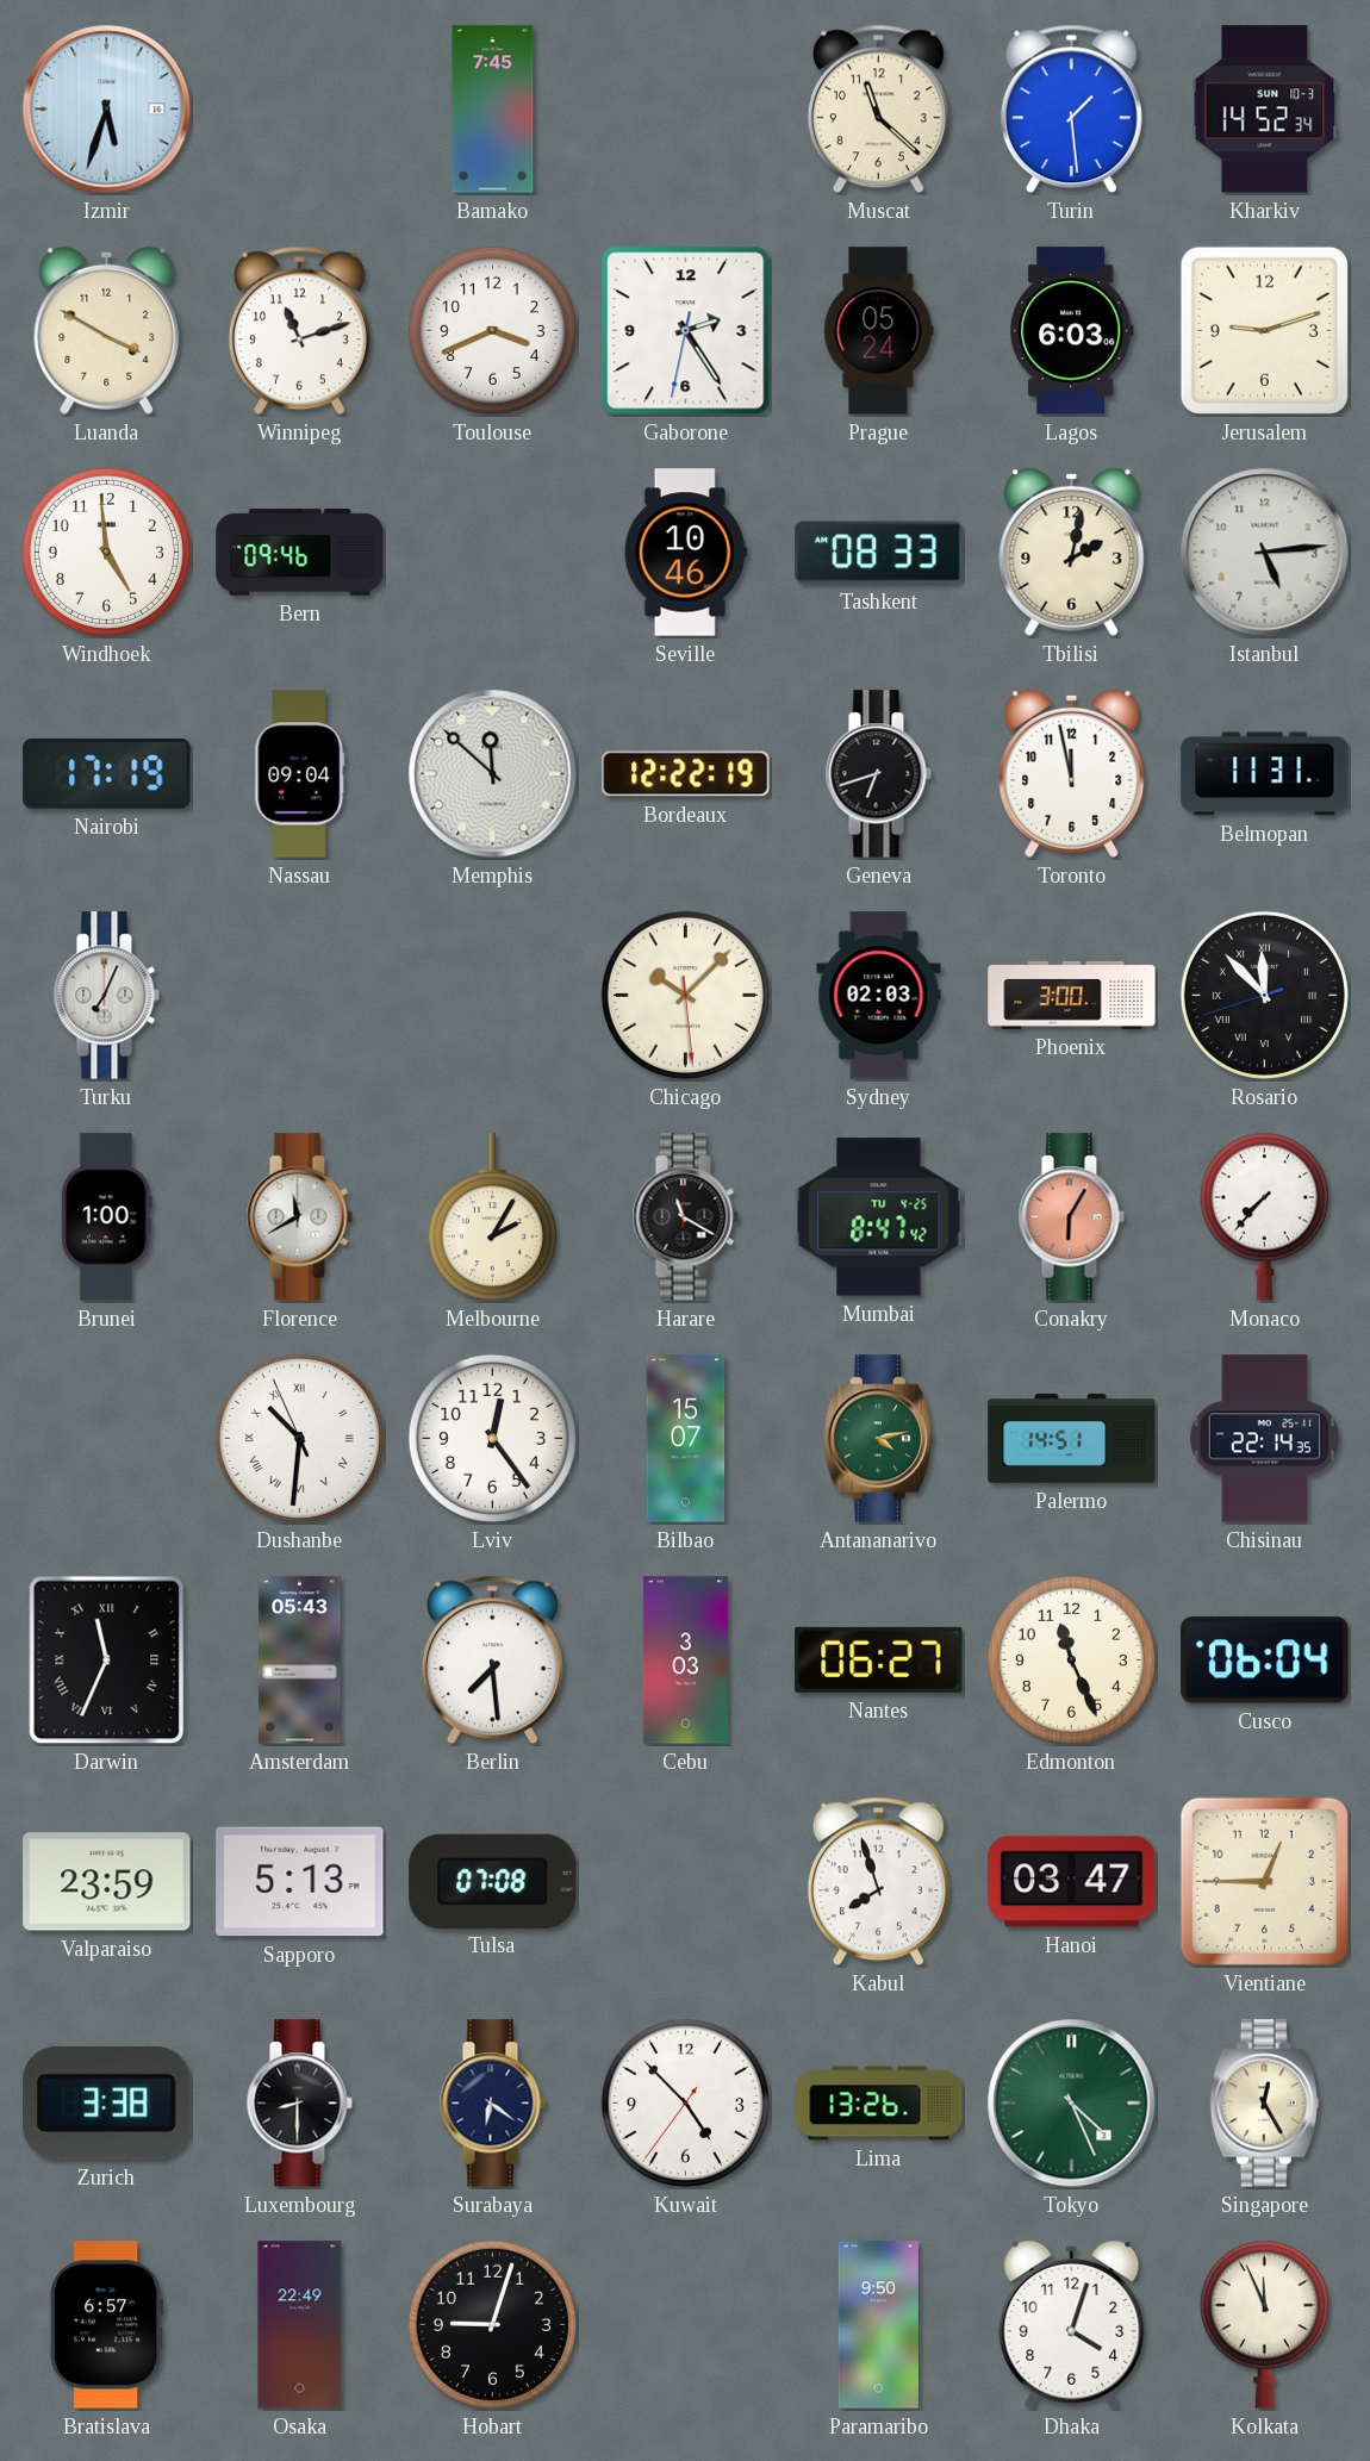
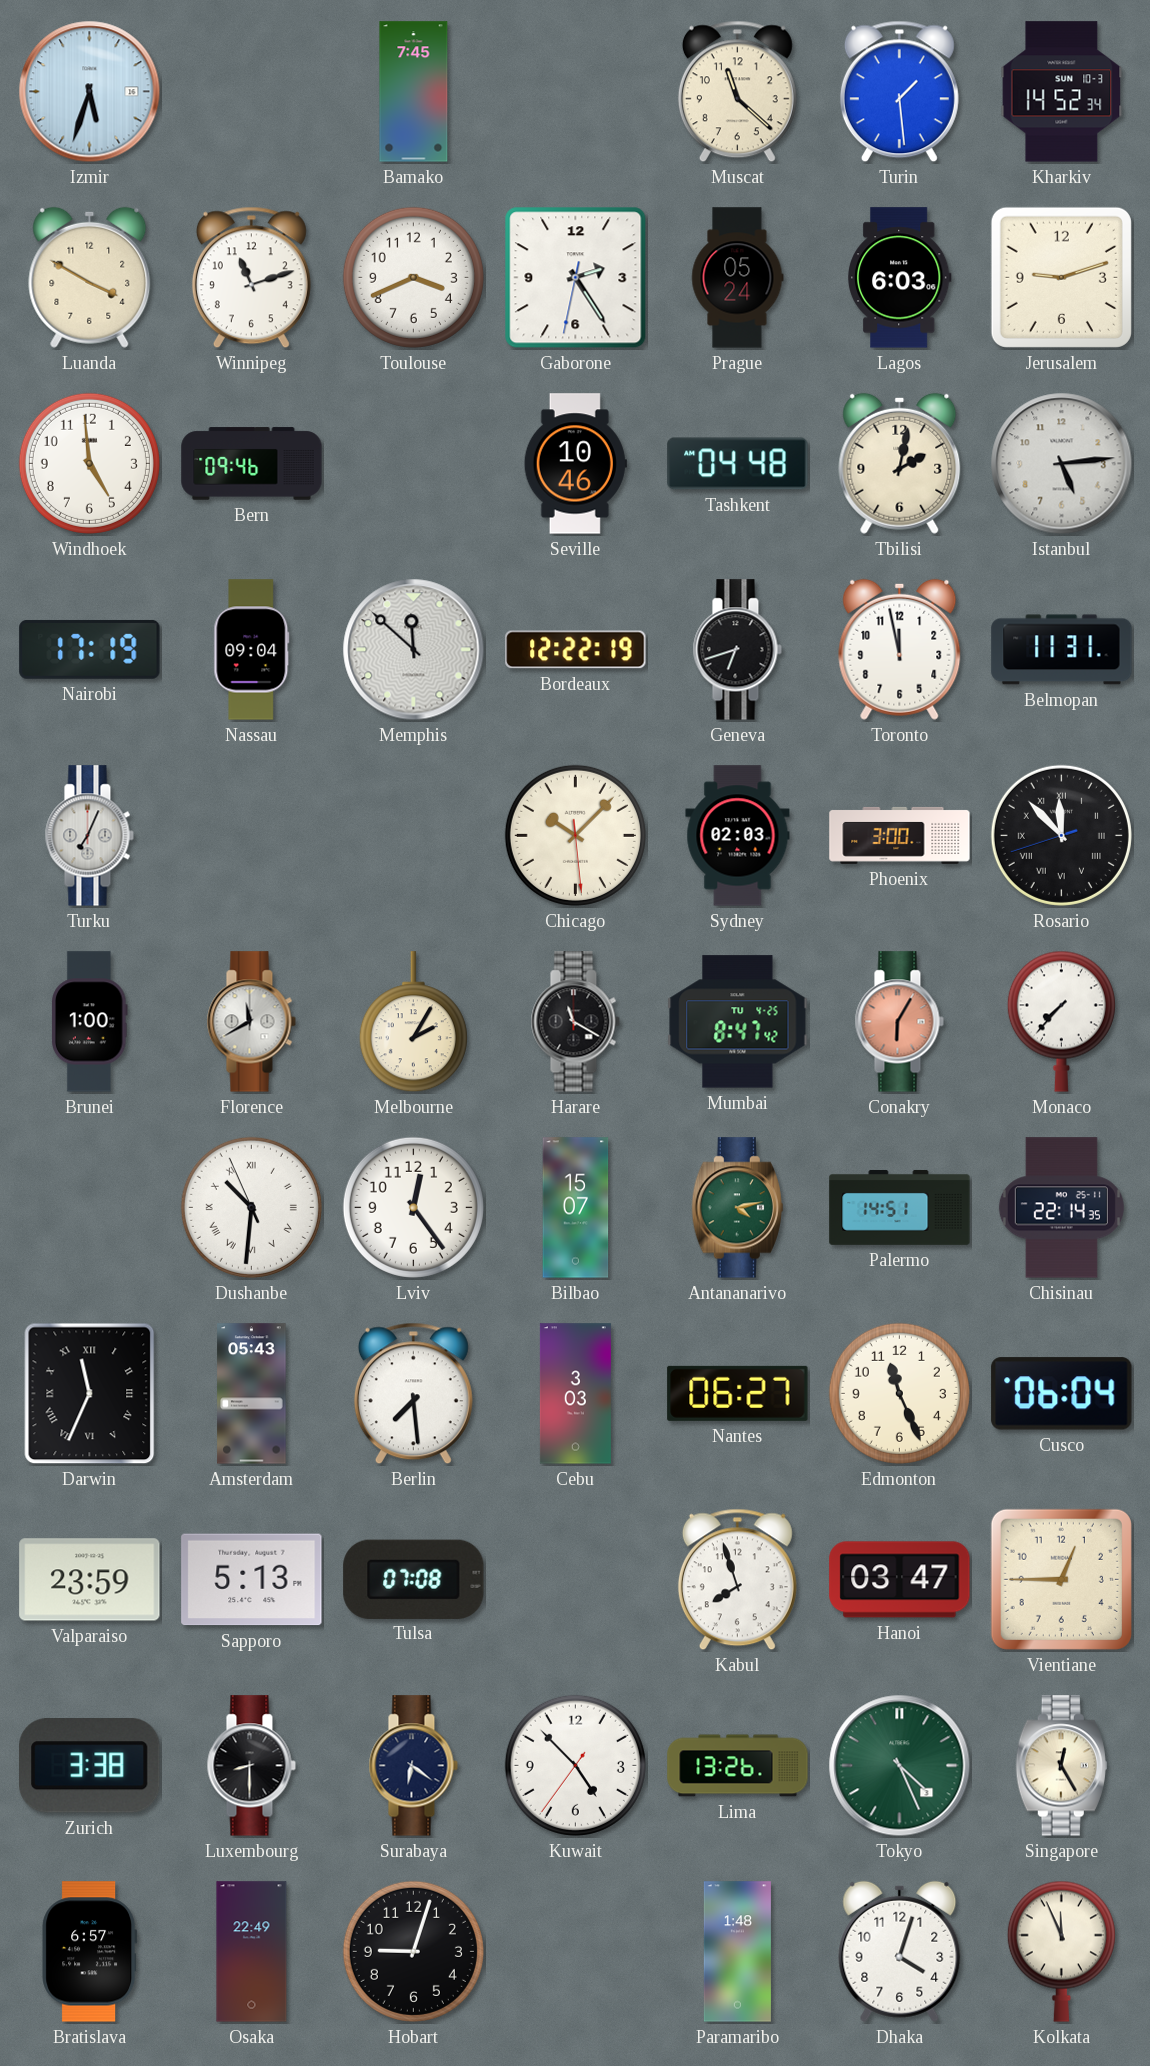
Tashkent: 08:33 -> 04:48 (738, 464)
Paramaribo: 9:50 -> 1:48 (737, 1952)
